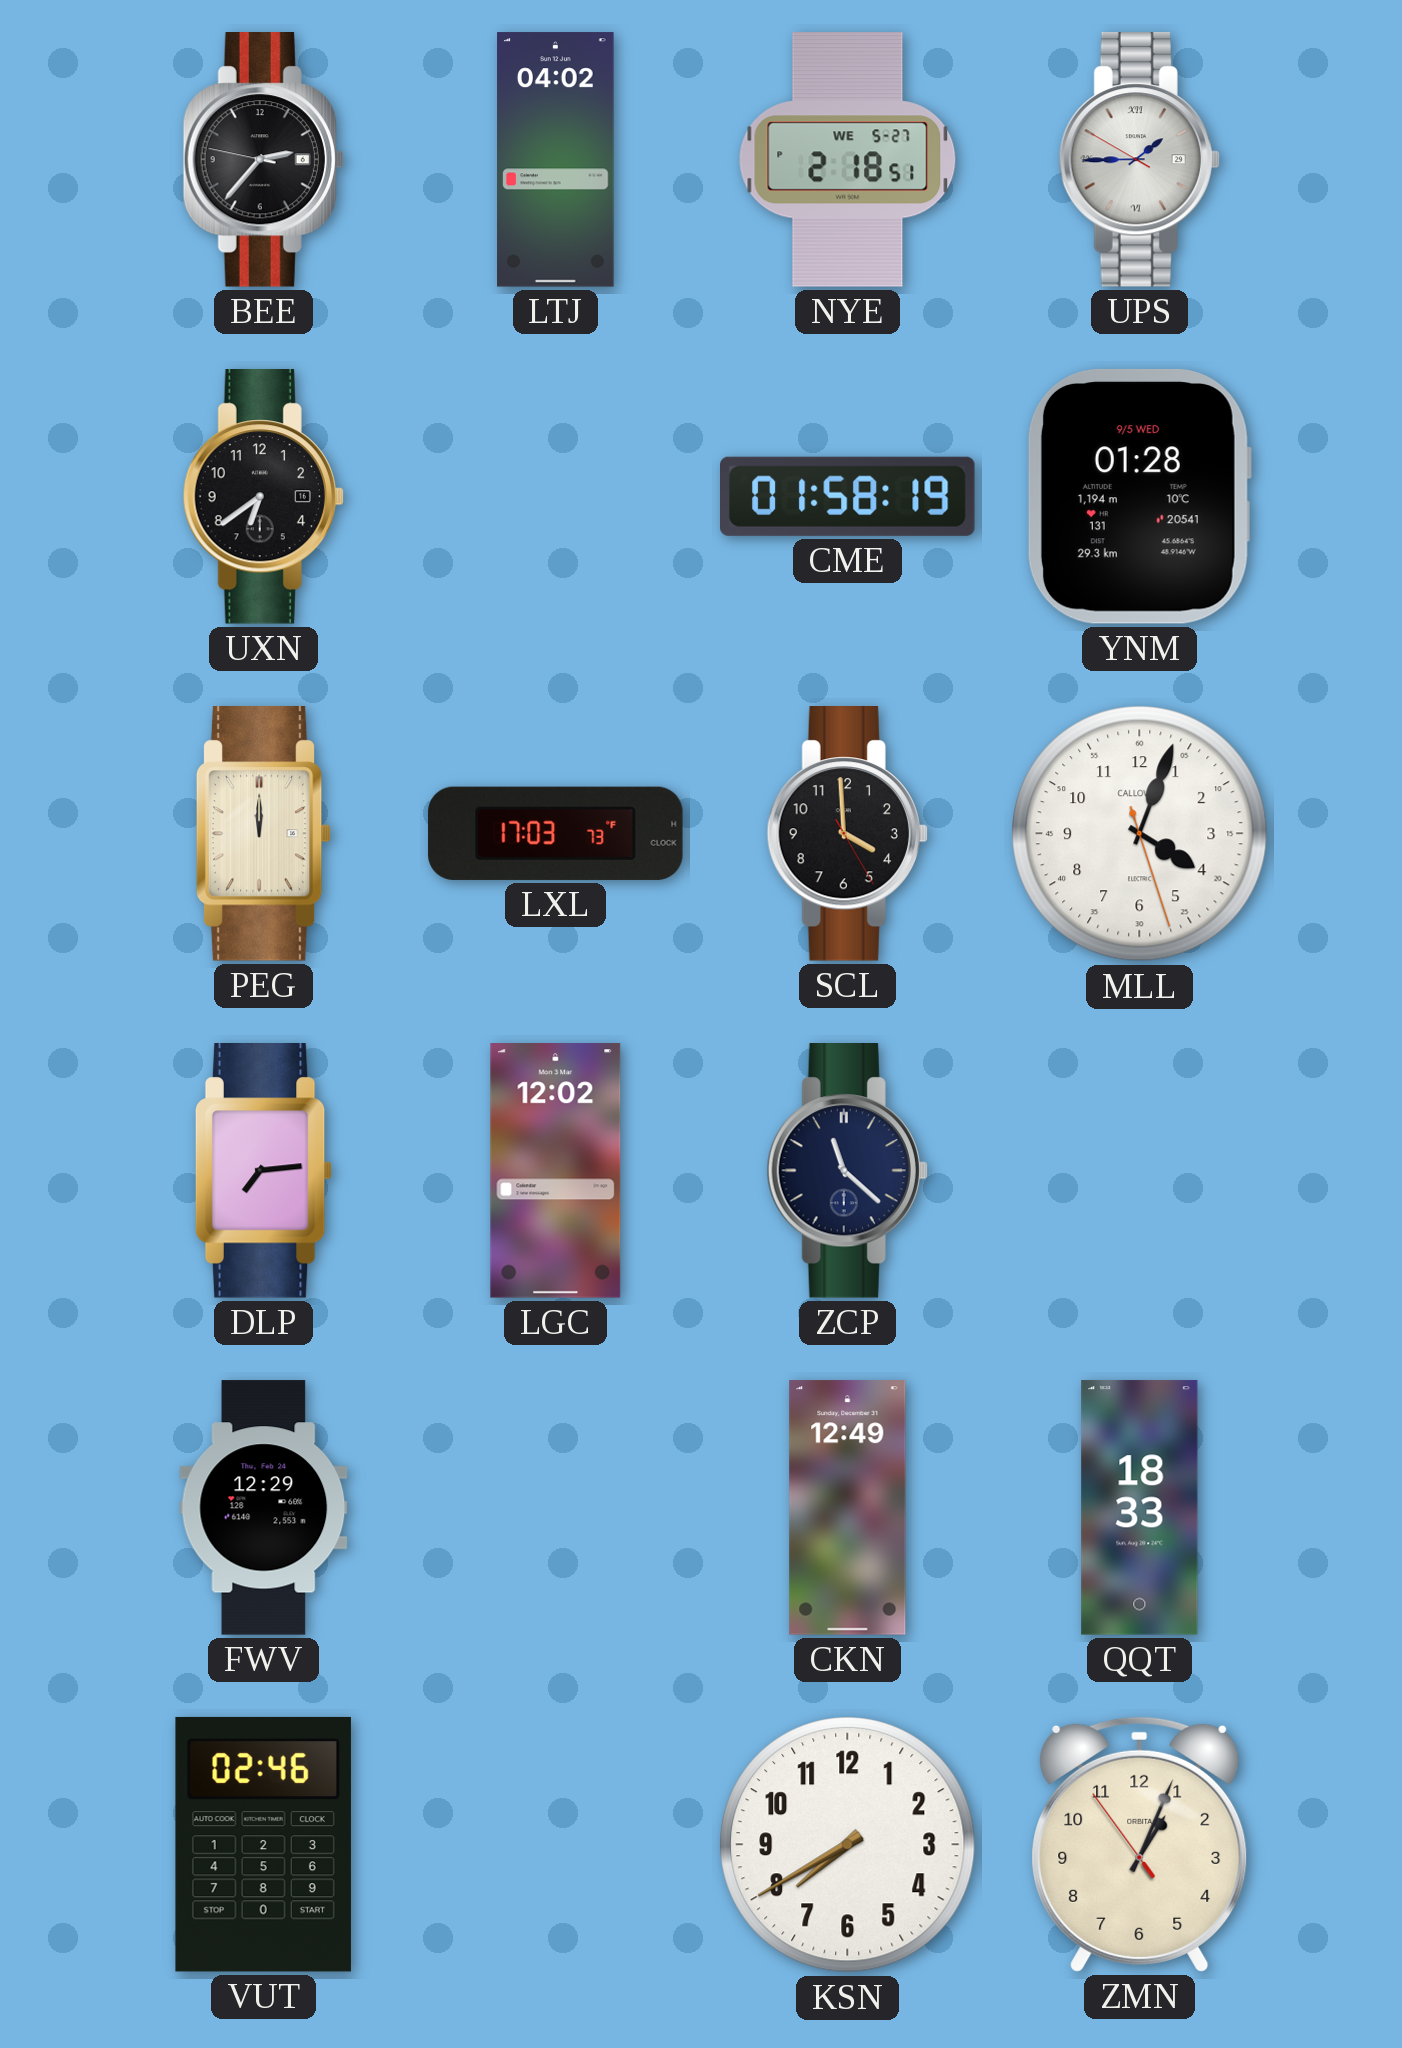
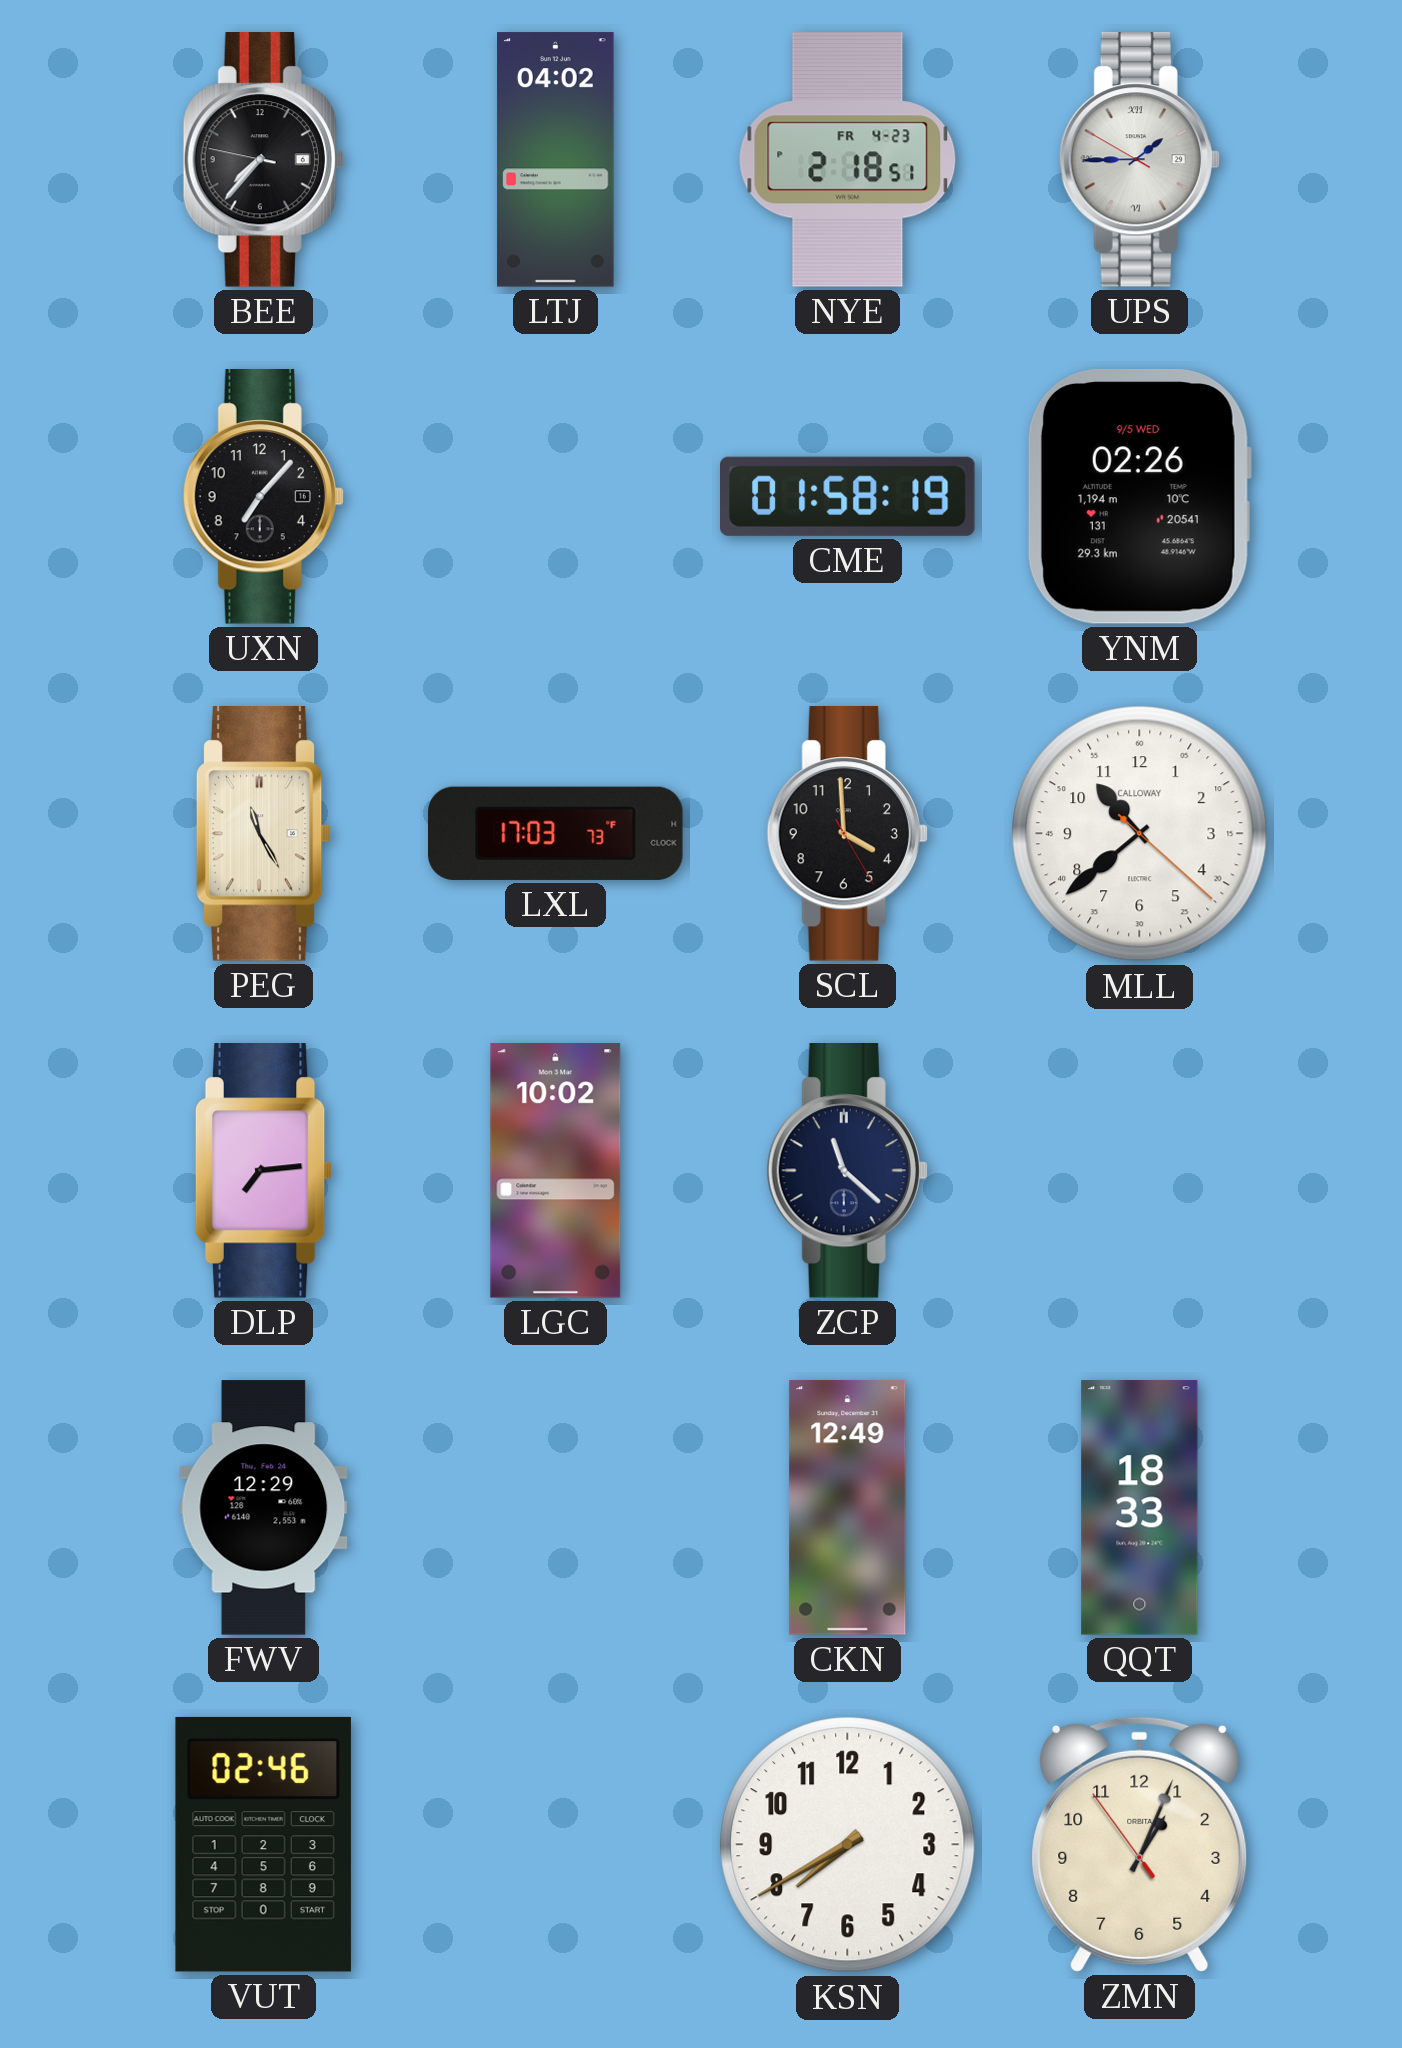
BEE: 2:36 -> 7:36 (263, 160)
NYE date: WE 5-27 -> FR 4-23 (848, 160)
UXN: 6:39 -> 7:07 (263, 497)
YNM: 01:28 -> 02:26 (1139, 496)
PEG: 12:00 -> 11:25 (263, 834)
MLL: 4:03 -> 10:38 (1140, 834)
LGC: 12:02 -> 10:02 (556, 1171)
